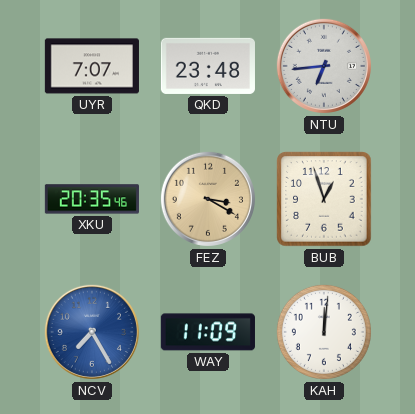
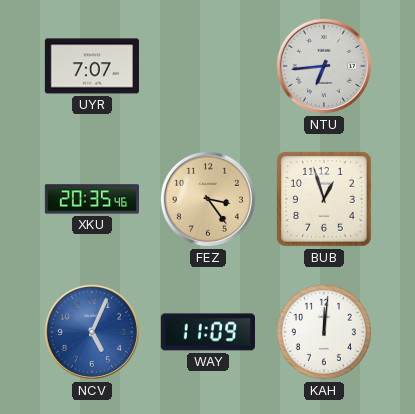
QKD: 23:48 -> none (208, 66)
FEZ: 3:20 -> 3:24 (208, 199)
NCV: 7:25 -> 5:04 (92, 332)
